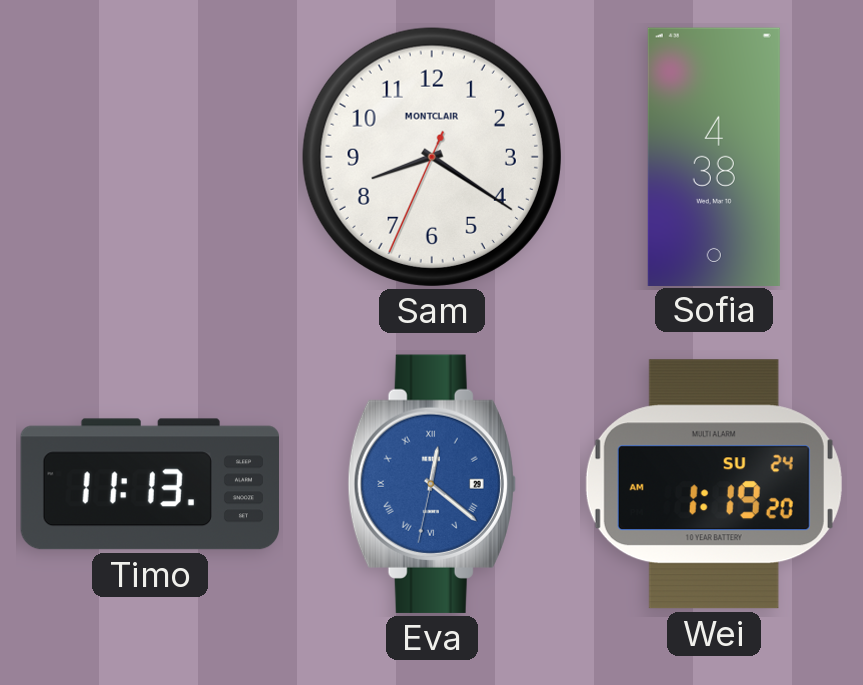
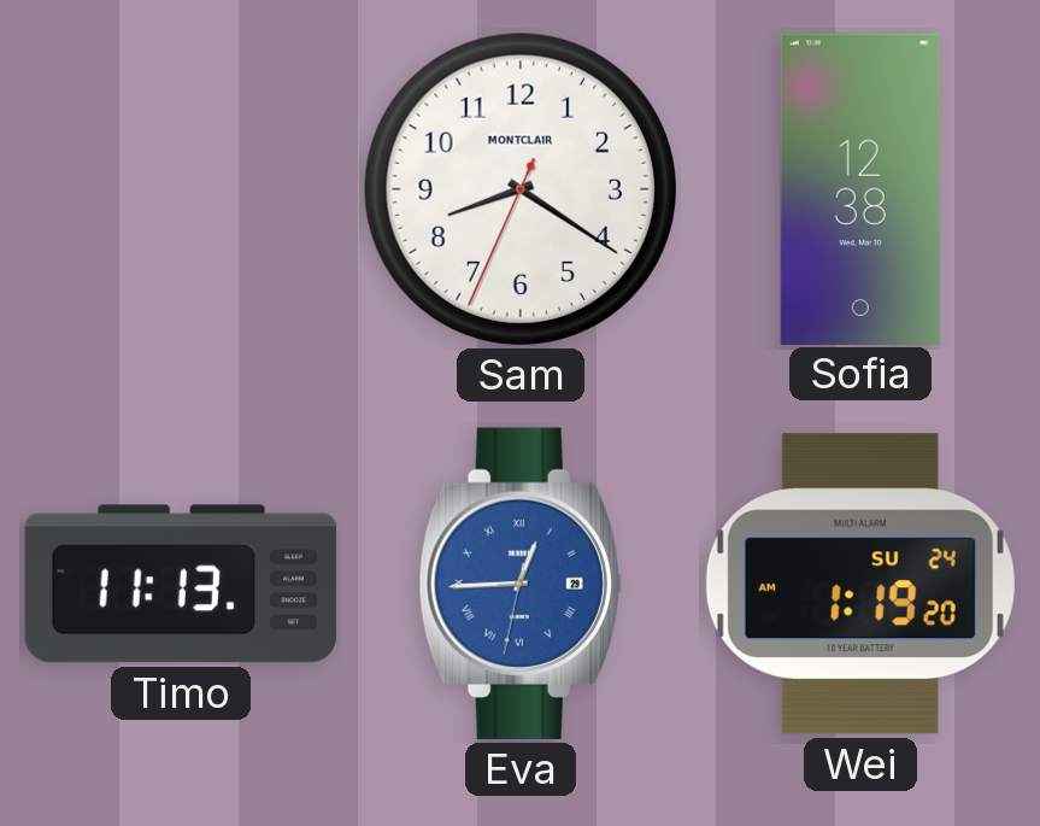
Sofia: 4:38 -> 12:38 (860, 188)
Eva: 12:21 -> 12:44 (521, 584)
